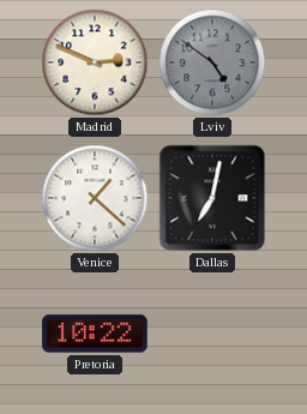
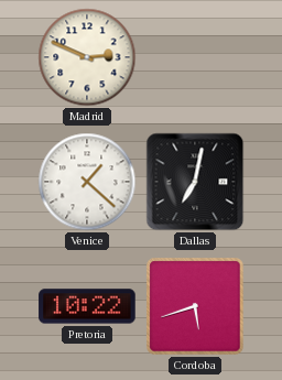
Lviv: 4:51 -> none (212, 62)
Cordoba: none -> 5:42 (195, 306)
